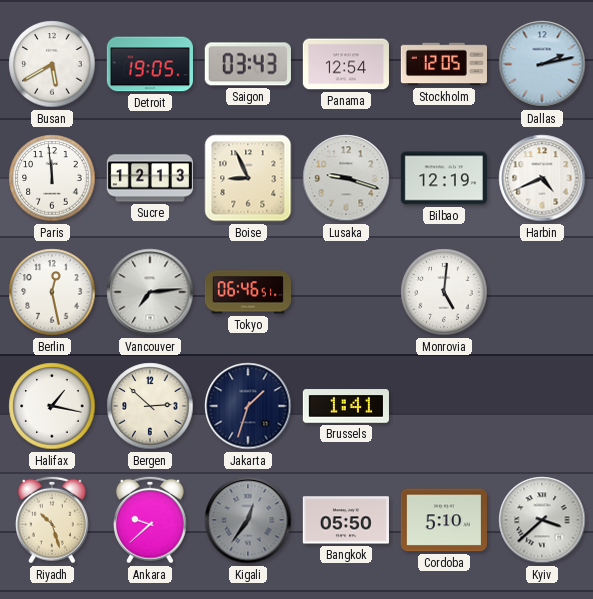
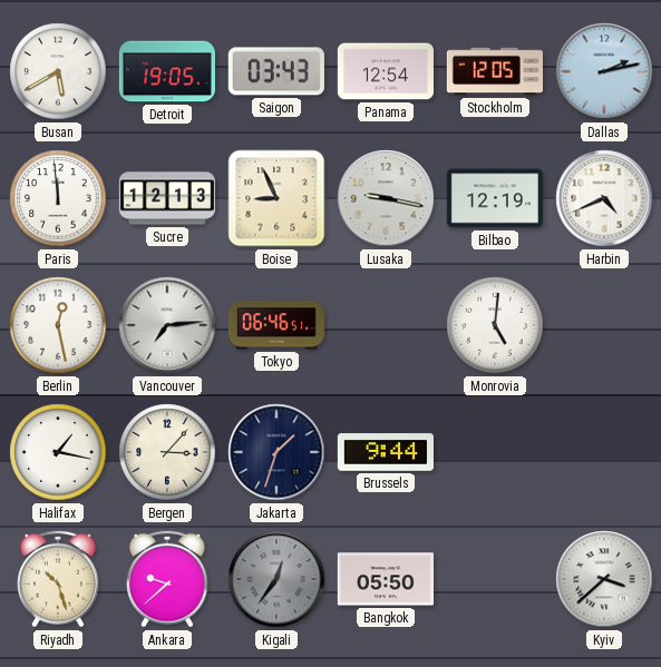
Lusaka: 9:18 -> 9:17 (386, 198)
Bergen: 2:52 -> 3:07 (167, 452)
Brussels: 1:41 -> 9:44 (386, 452)
Cordoba: 5:10 -> none (444, 520)
